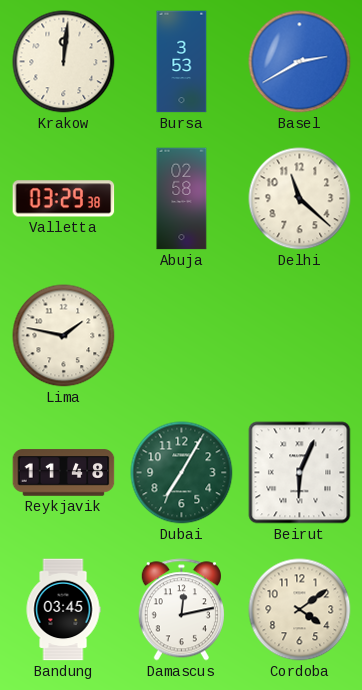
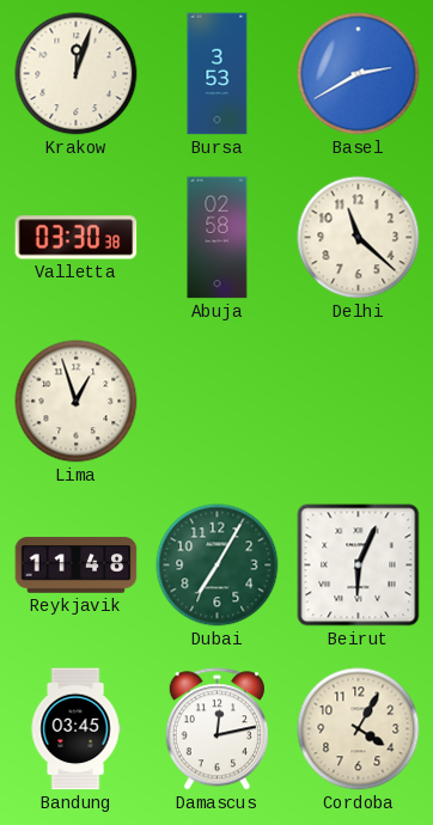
Krakow: 12:01 -> 12:03 (77, 74)
Valletta: 03:29 -> 03:30 (77, 238)
Lima: 1:47 -> 12:57 (77, 402)
Cordoba: 4:09 -> 4:05 (359, 729)
